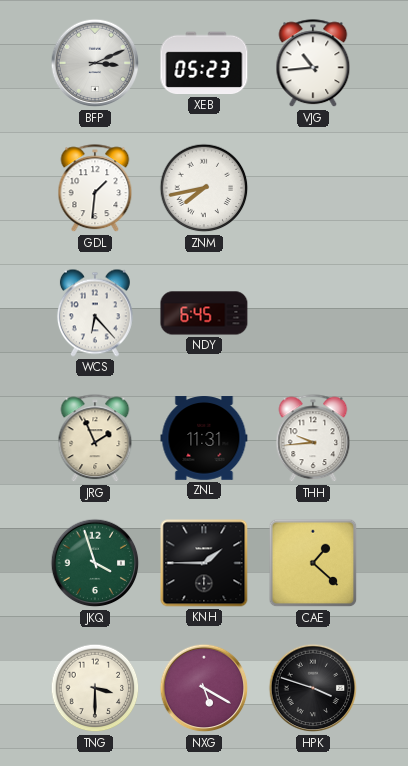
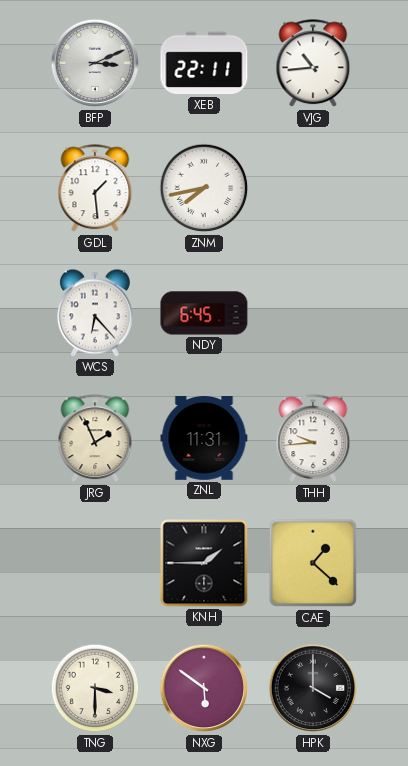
XEB: 05:23 -> 22:11 (204, 63)
GDL: 1:31 -> 1:29 (95, 189)
JKQ: 3:57 -> none (95, 563)
NXG: 5:20 -> 5:51 (204, 688)
HPK: 3:48 -> 4:00 (313, 688)
